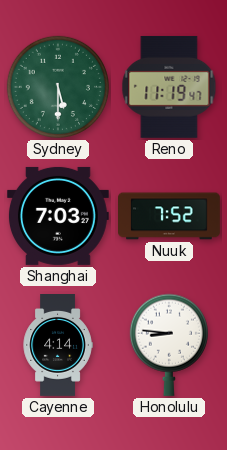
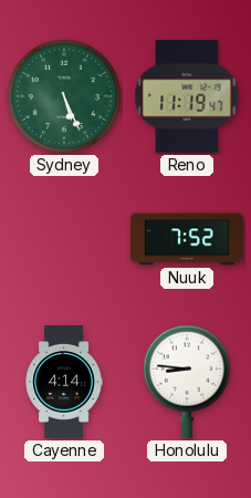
Sydney: 5:30 -> 5:26 (64, 96)
Shanghai: 7:03 -> none (58, 216)
